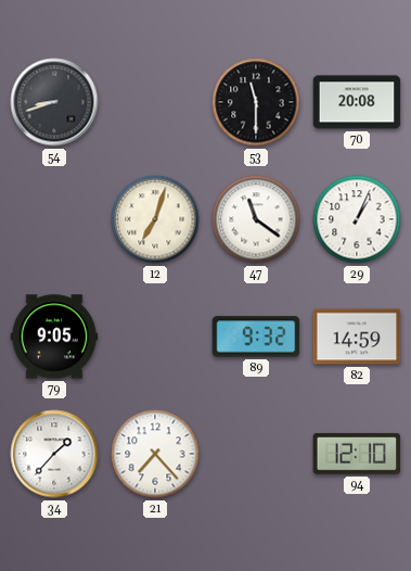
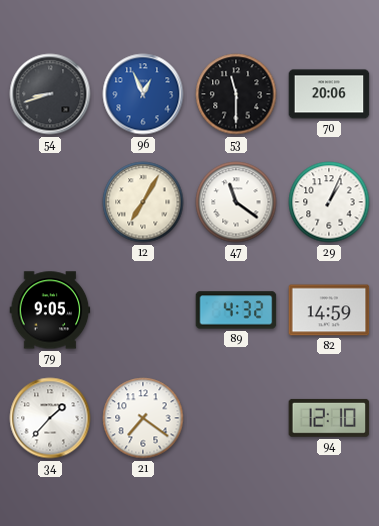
96: none -> 12:56 (143, 94)
70: 20:08 -> 20:06 (329, 94)
12: 7:03 -> 7:05 (143, 202)
89: 9:32 -> 4:32 (236, 310)
21: 7:23 -> 7:21 (143, 418)
